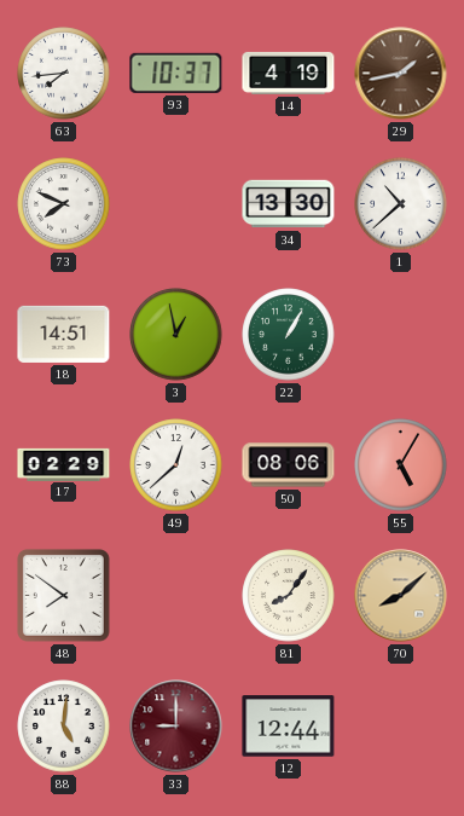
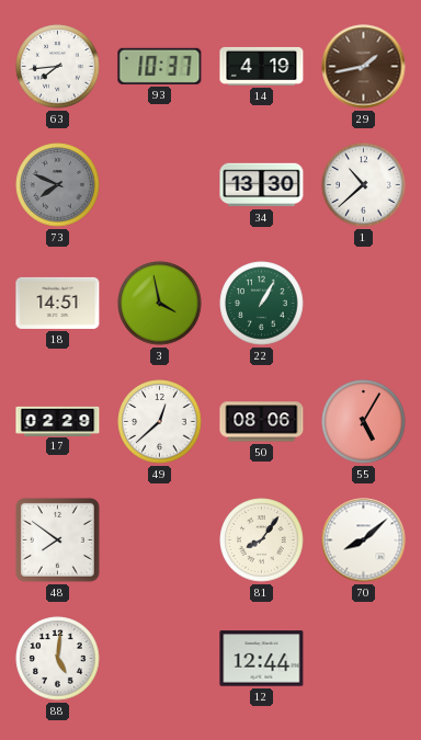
73 dial: white -> grey (58, 185)
3: 12:58 -> 3:58 (160, 304)
70 dial: champagne -> white (364, 540)
33: 9:00 -> none (176, 727)
